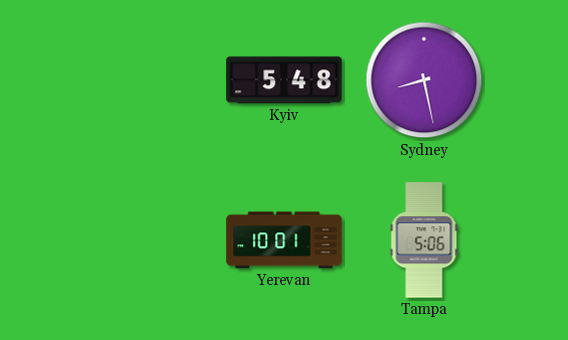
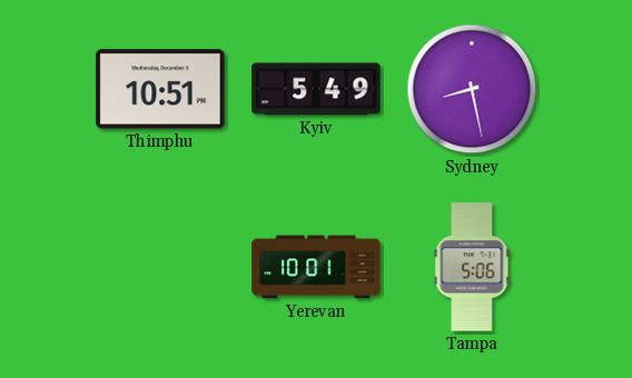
Thimphu: none -> 10:51 (160, 89)
Kyiv: 5:48 -> 5:49 (316, 89)
